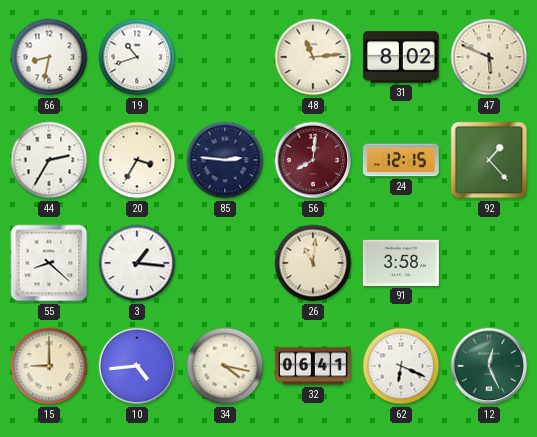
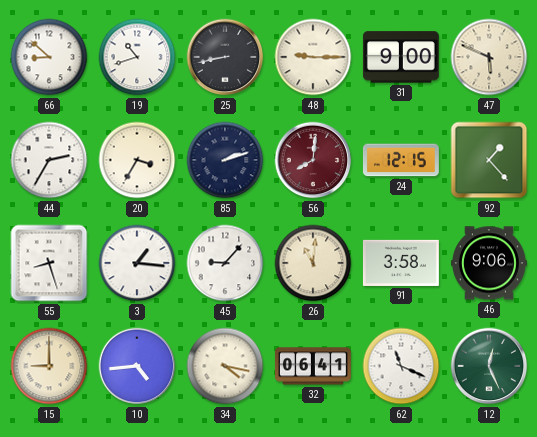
66: 8:32 -> 8:52 (49, 57)
25: none -> 8:43 (225, 57)
48: 11:14 -> 9:15 (313, 57)
31: 8:02 -> 9:00 (401, 57)
85: 2:46 -> 2:12 (225, 160)
55: 8:22 -> 8:27 (49, 263)
45: none -> 9:07 (225, 263)
46: none -> 9:06 (489, 263)
62: 6:19 -> 11:19 (401, 366)
